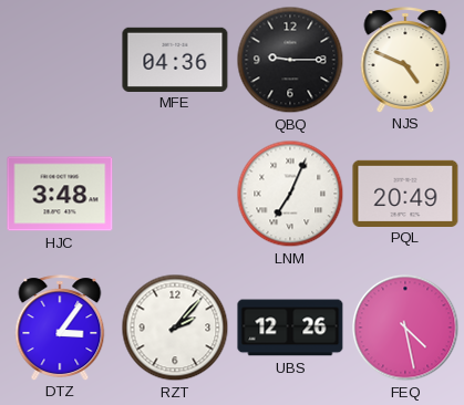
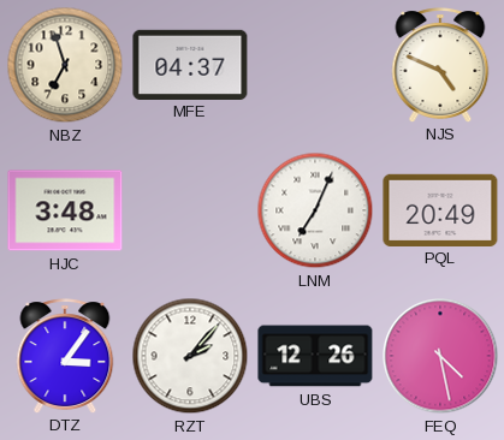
NBZ: none -> 6:57 (65, 65)
MFE: 04:36 -> 04:37 (190, 64)
QBQ: 9:15 -> none (290, 60)
